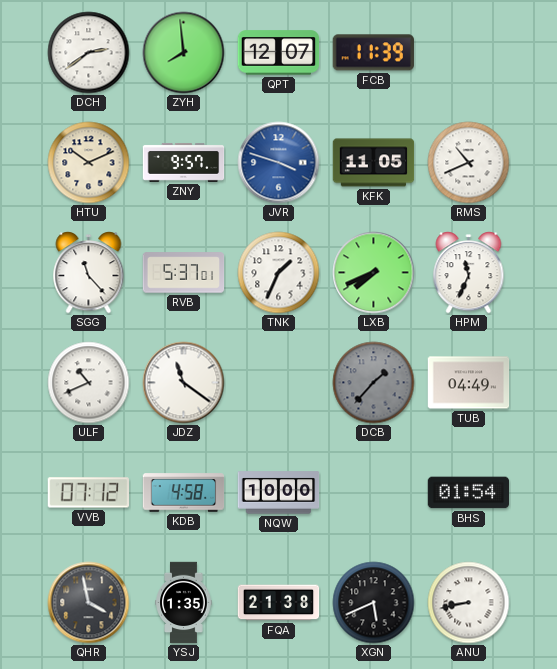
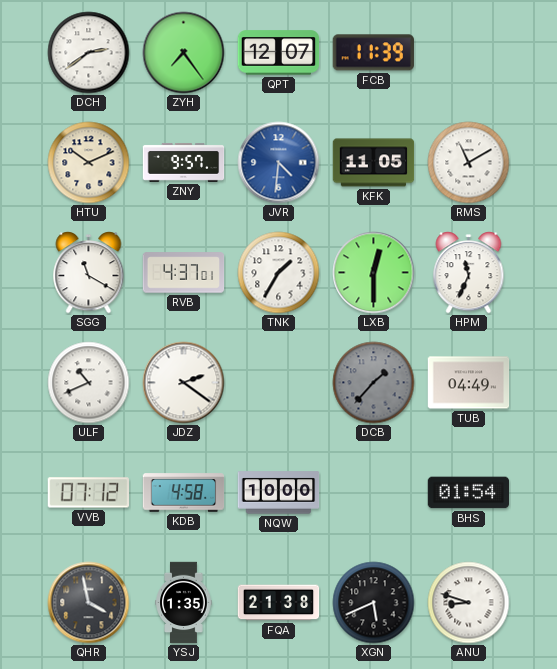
ZYH: 7:59 -> 7:24 (184, 53)
JVR: 3:48 -> 4:31 (279, 163)
RMS: 10:41 -> 11:10 (469, 163)
SGG: 11:23 -> 11:20 (89, 273)
RVB: 5:37 -> 4:37 (184, 273)
TNK: 1:34 -> 1:35 (279, 273)
LXB: 7:41 -> 12:30 (374, 273)
JDZ: 11:21 -> 2:21 (184, 383)
ANU: 8:43 -> 8:48 (469, 603)
